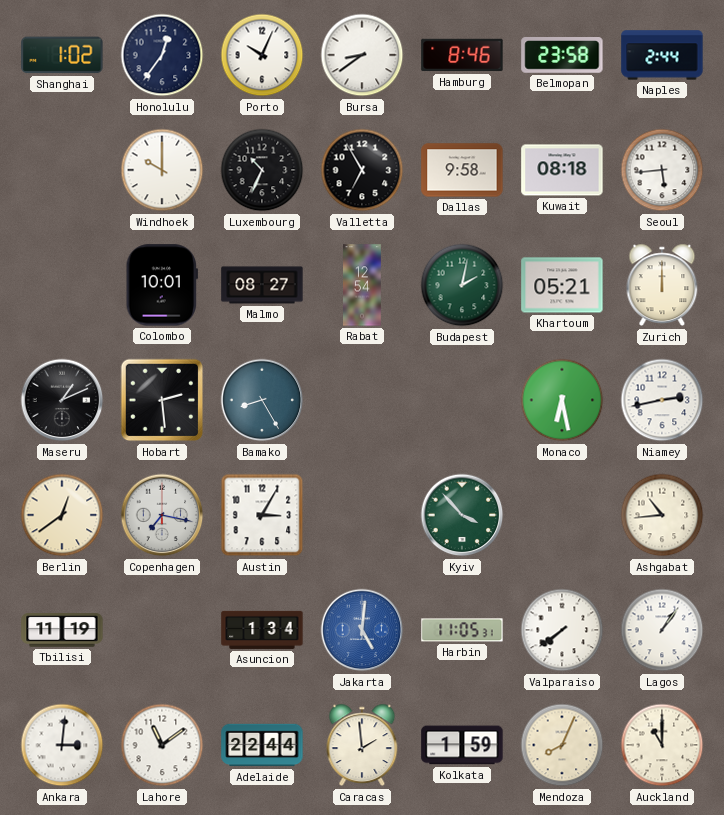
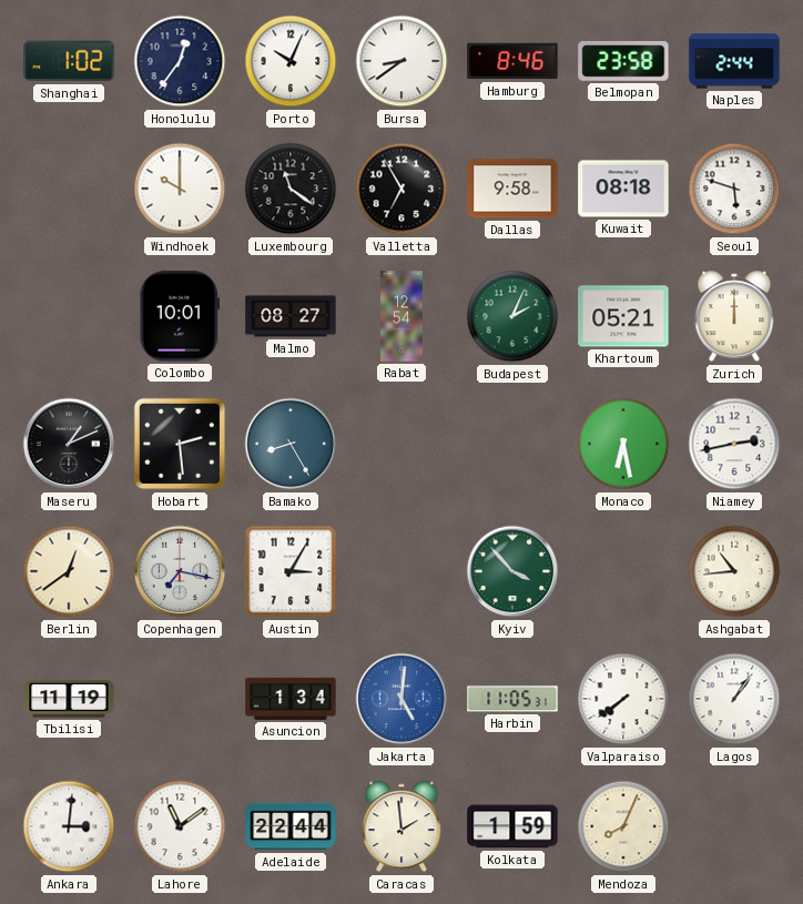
Luxembourg: 10:34 -> 11:21 (291, 189)
Seoul: 5:44 -> 5:48 (734, 189)
Budapest: 2:02 -> 2:04 (512, 316)
Auckland: 11:00 -> none (662, 745)
